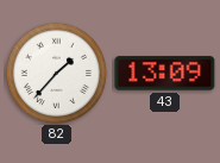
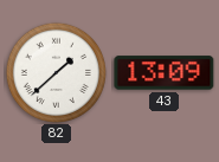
82: 1:37 -> 1:38 (56, 72)
